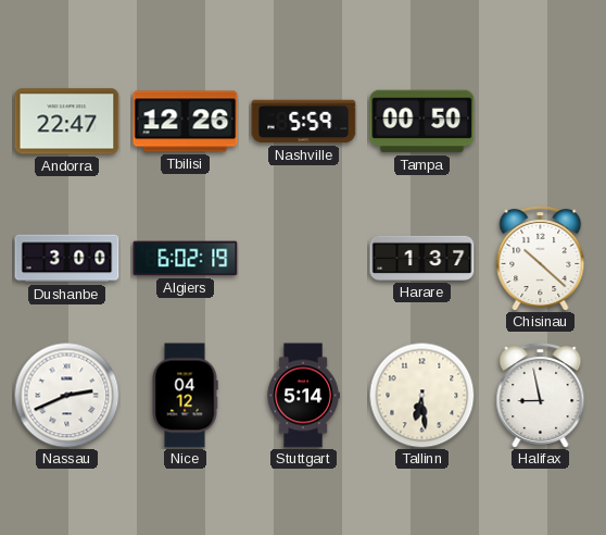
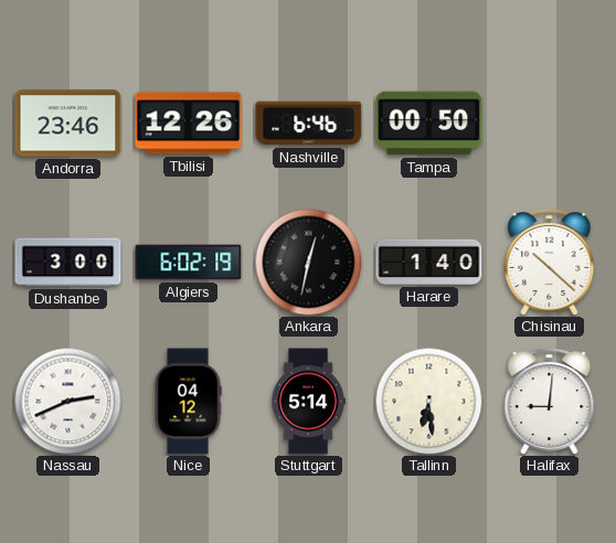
Andorra: 22:47 -> 23:46 (68, 124)
Nashville: 5:59 -> 6:46 (309, 124)
Ankara: none -> 12:32 (308, 262)
Harare: 1:37 -> 1:40 (429, 262)
Halifax: 8:58 -> 9:01 (550, 402)
